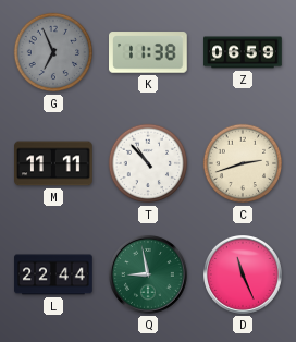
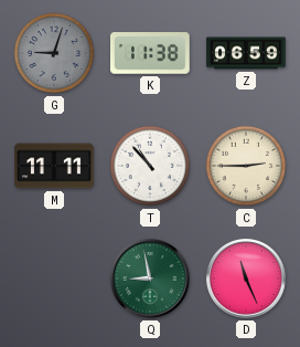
G: 6:56 -> 9:03 (54, 53)
C: 2:42 -> 2:45 (246, 166)
L: 22:44 -> none (53, 274)
